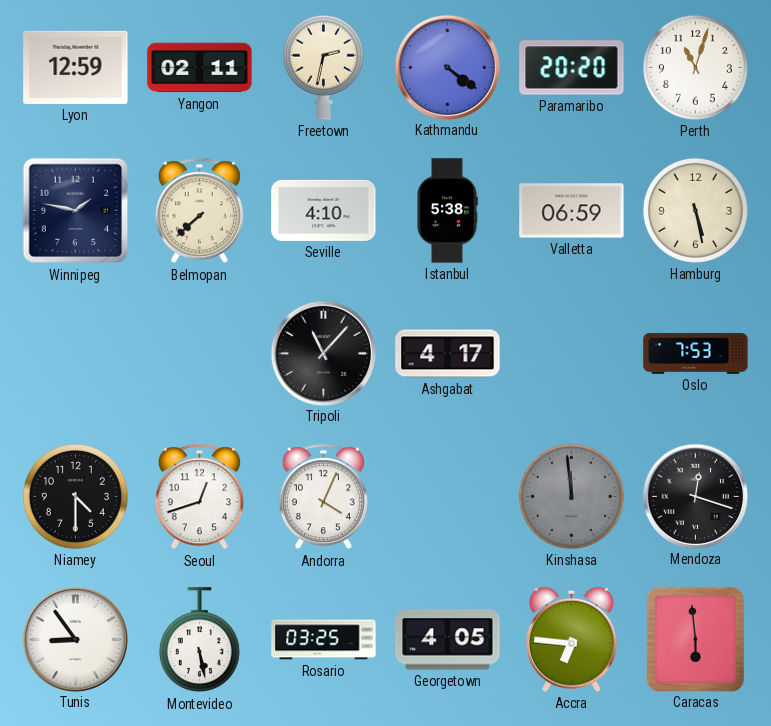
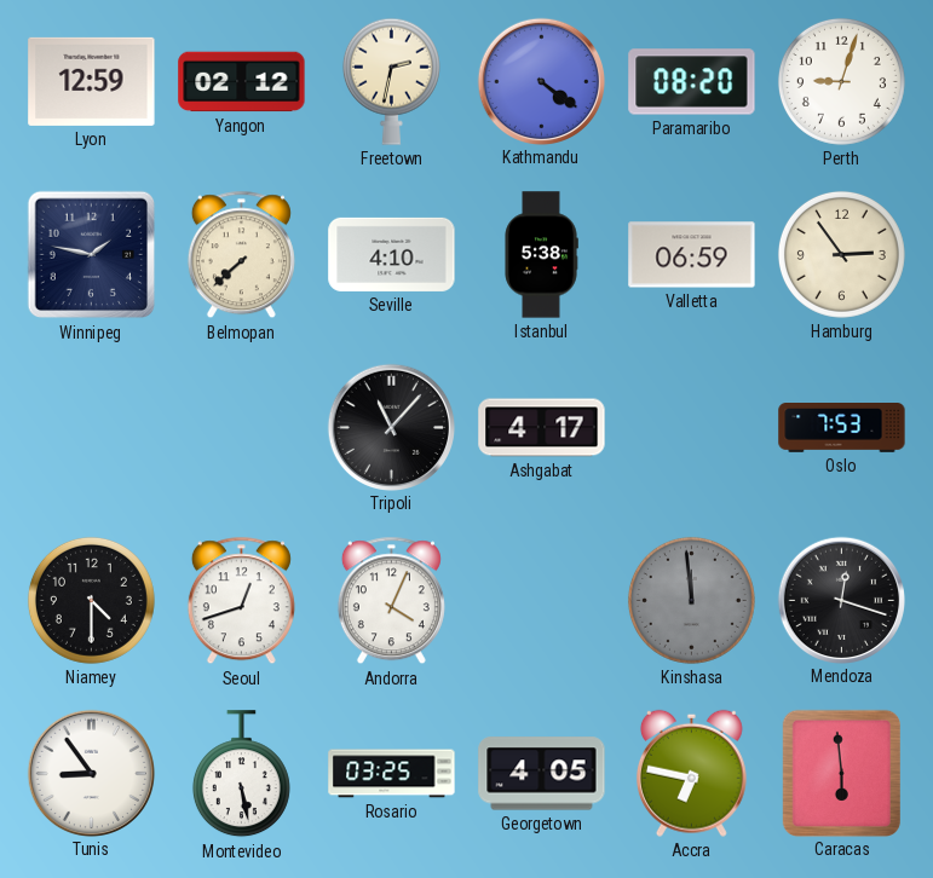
Yangon: 02:11 -> 02:12 (242, 82)
Paramaribo: 20:20 -> 08:20 (692, 82)
Perth: 11:03 -> 9:03 (841, 81)
Hamburg: 5:28 -> 2:54 (841, 254)
Accra: 6:46 -> 6:47 (691, 773)
